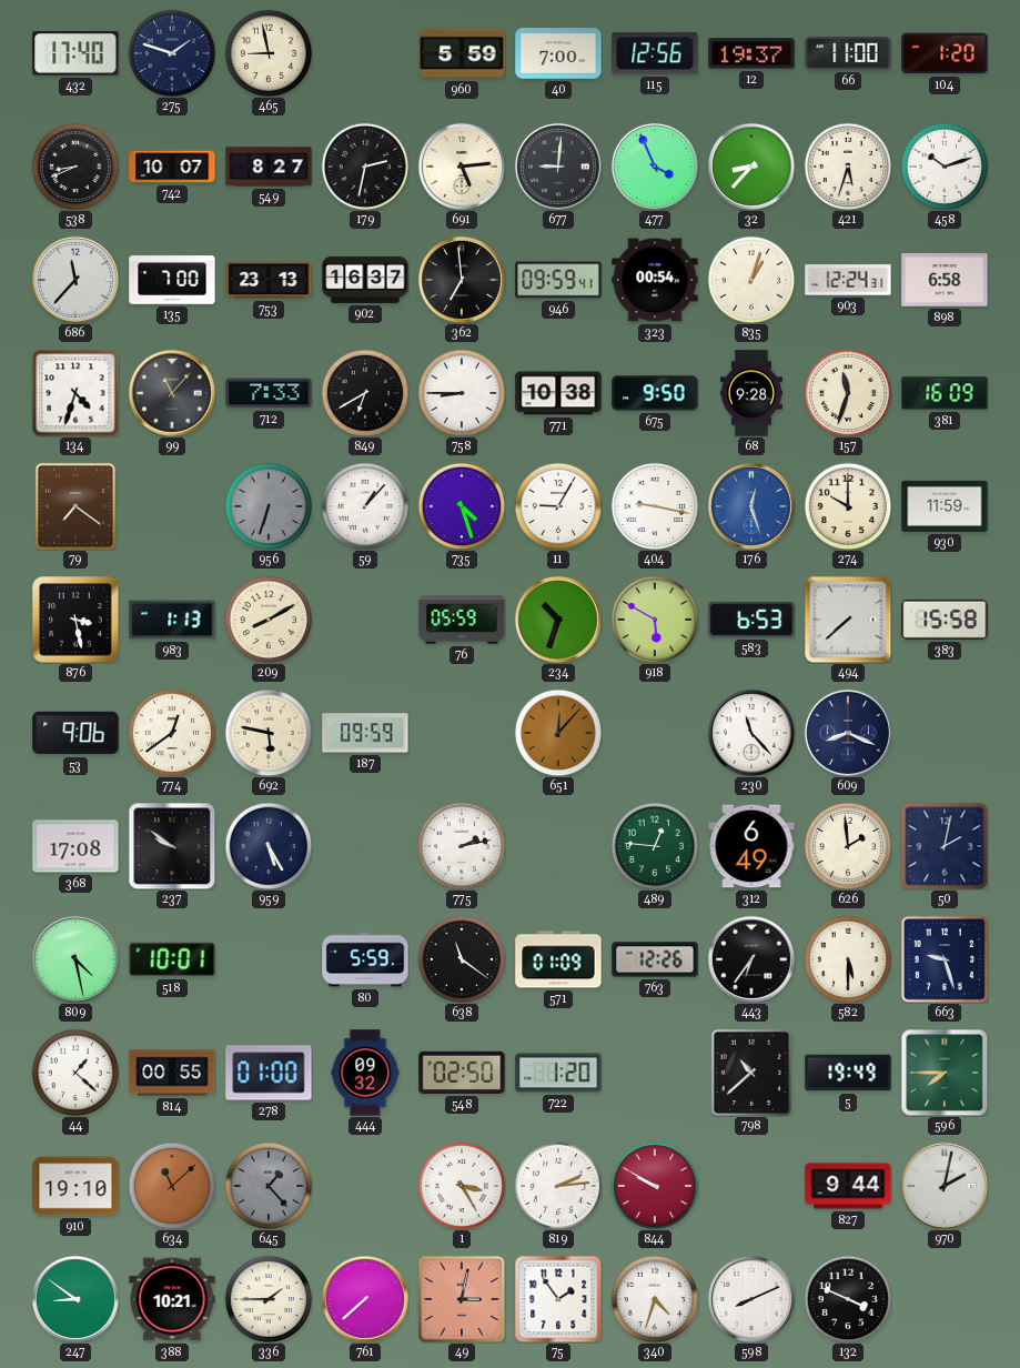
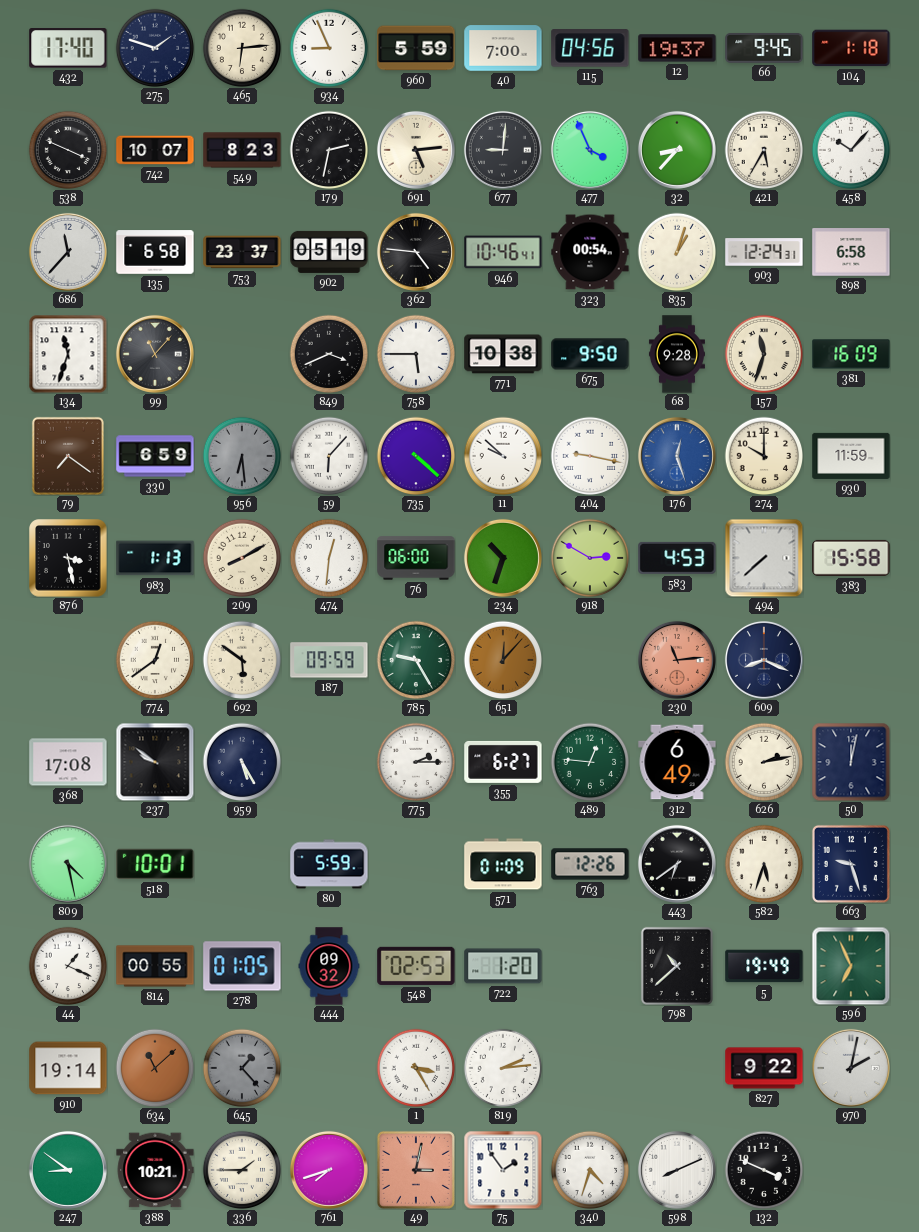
465: 8:58 -> 6:14 (242, 48)
934: none -> 8:56 (329, 48)
115: 12:56 -> 04:56 (590, 48)
66: 11:00 -> 9:45 (764, 48)
104: 1:20 -> 1:18 (851, 48)
538: 8:41 -> 3:49 (68, 150)
549: 8:27 -> 8:23 (242, 150)
421: 5:33 -> 5:35 (764, 150)
458: 10:12 -> 10:07 (851, 150)
135: 7:00 -> 6:58 (155, 252)
753: 23:13 -> 23:37 (242, 252)
902: 16:37 -> 05:19 (329, 252)
362: 6:59 -> 4:46 (416, 252)
946: 09:59 -> 10:46 (503, 252)
134: 4:33 -> 11:33 (68, 354)
712: 7:33 -> none (269, 393)
849: 6:40 -> 3:41 (329, 354)
758: 8:45 -> 5:45 (416, 354)
330: none -> 6:59 (155, 456)
956: 6:33 -> 6:29 (242, 456)
59: 1:07 -> 6:07 (329, 456)
735: 4:27 -> 4:22 (416, 456)
11: 9:05 -> 9:52 (503, 456)
474: none -> 12:31 (329, 558)
76: 05:59 -> 06:00 (416, 558)
918: 5:50 -> 2:50 (590, 558)
583: 6:53 -> 4:53 (677, 558)
53: 9:06 -> none (75, 733)
692: 5:47 -> 5:51 (242, 660)
785: none -> 9:25 (416, 660)
230: 11:23 -> 11:14 (677, 660)
230 dial: white -> salmon (677, 660)
775: 2:13 -> 2:15 (416, 762)
355: none -> 6:27 (503, 762)
626: 1:59 -> 2:13 (764, 762)
50: 2:02 -> 12:02 (851, 762)
638: 11:21 -> none (462, 959)
443: 6:36 -> 6:39 (677, 864)
582: 5:30 -> 5:33 (764, 864)
44: 1:22 -> 1:19 (68, 966)
278: 01:00 -> 01:05 (242, 966)
548: 02:50 -> 02:53 (416, 966)
596: 7:45 -> 6:56 (851, 966)
910: 19:10 -> 19:14 (68, 1068)
844: 9:50 -> none (655, 1186)
827: 9:44 -> 9:22 (764, 1068)
761: 7:38 -> 7:42 (329, 1170)
